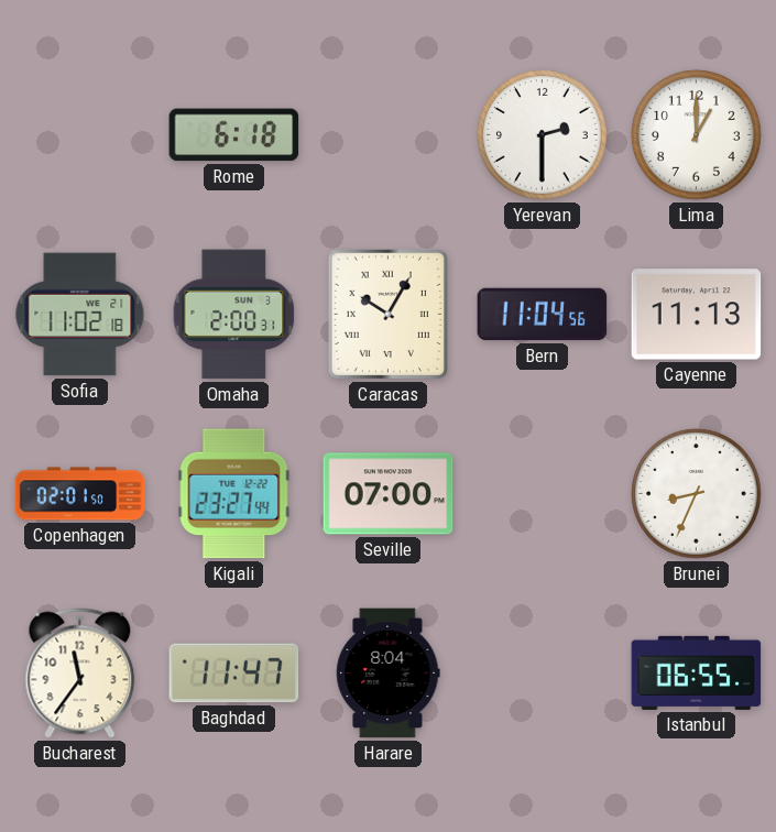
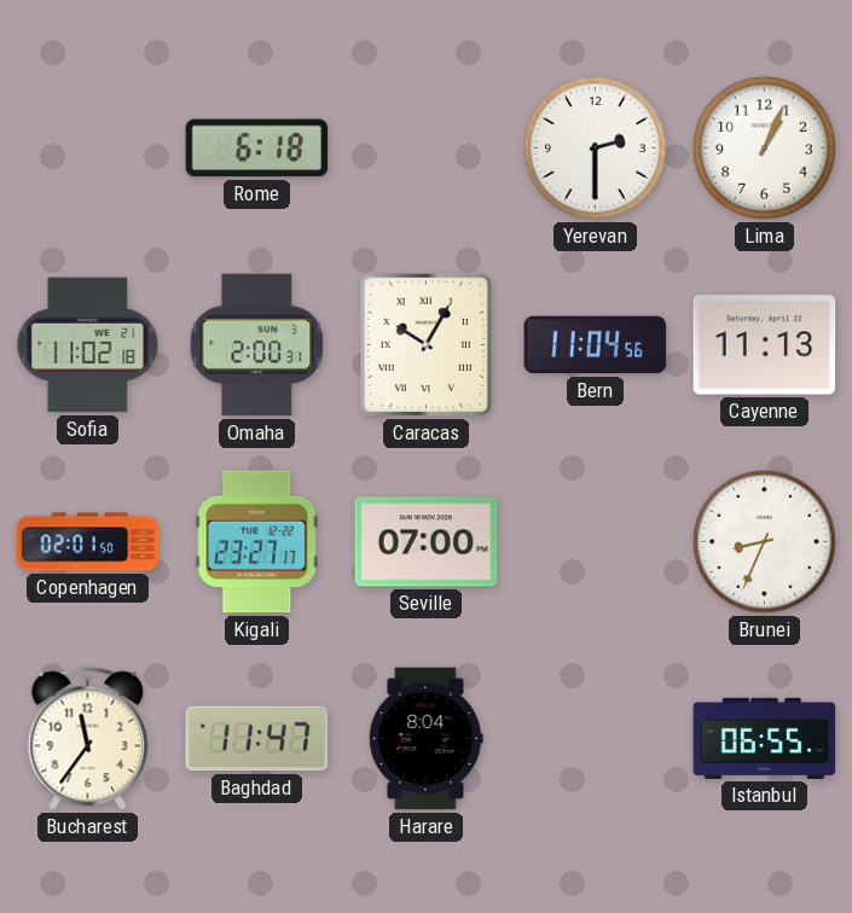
Lima: 1:00 -> 1:04 (764, 147)
Kigali: 23:27:44 -> 23:27:17 (257, 542)
